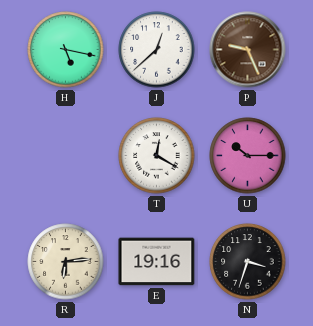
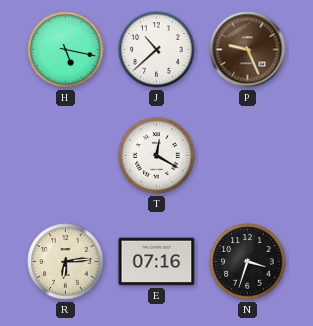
J: 12:38 -> 10:38 (157, 50)
U: 10:15 -> none (248, 156)
E: 19:16 -> 07:16 (157, 262)
